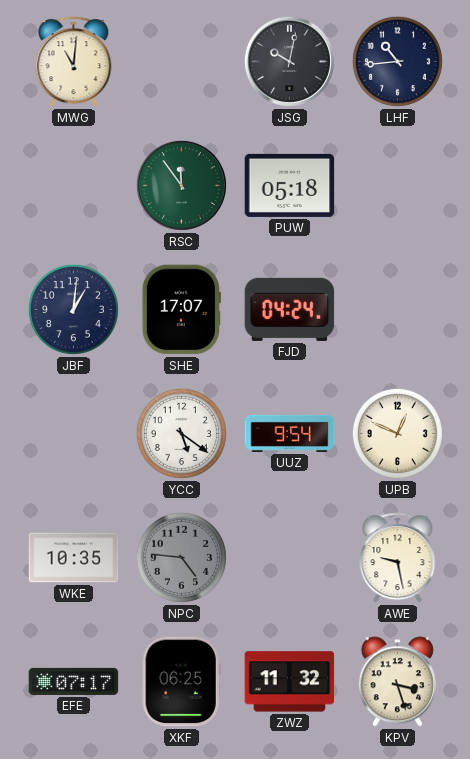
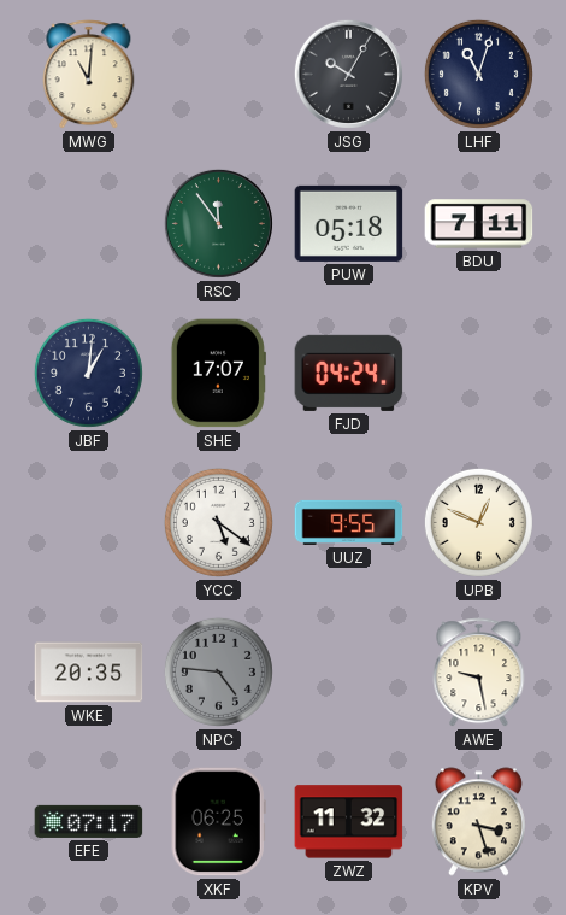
JSG: 10:02 -> 10:05 (348, 74)
LHF: 10:44 -> 11:03 (478, 74)
BDU: none -> 7:11 (479, 224)
UUZ: 9:54 -> 9:55 (349, 522)
WKE: 10:35 -> 20:35 (89, 673)
